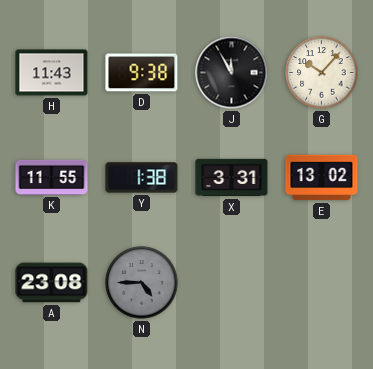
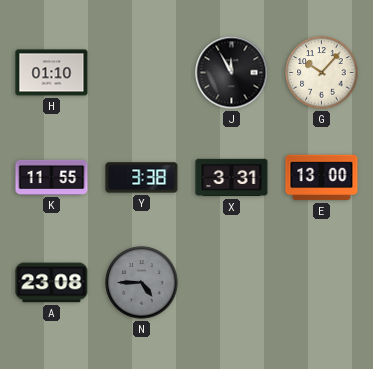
H: 11:43 -> 01:10 (52, 73)
D: 9:38 -> none (142, 73)
Y: 1:38 -> 3:38 (142, 178)
E: 13:02 -> 13:00 (322, 178)
